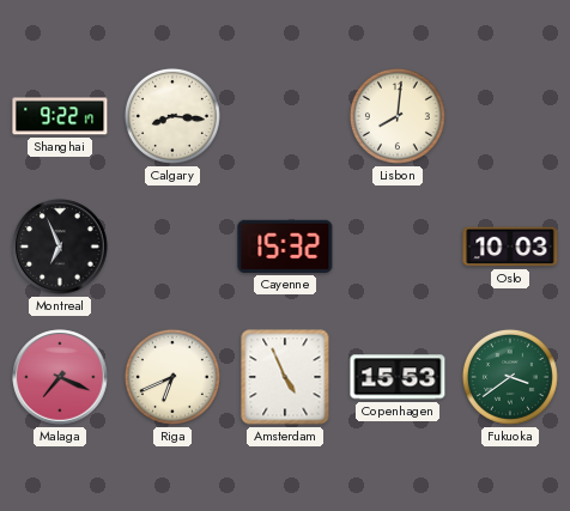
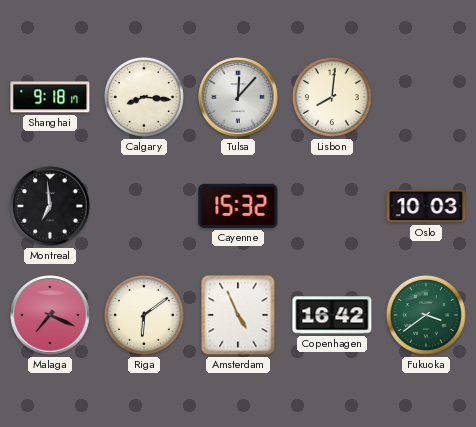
Shanghai: 9:22 -> 9:18 (50, 97)
Tulsa: none -> 12:07 (238, 97)
Montreal: 6:56 -> 6:59 (50, 206)
Riga: 6:41 -> 6:09 (144, 315)
Copenhagen: 15:53 -> 16:42 (332, 315)
